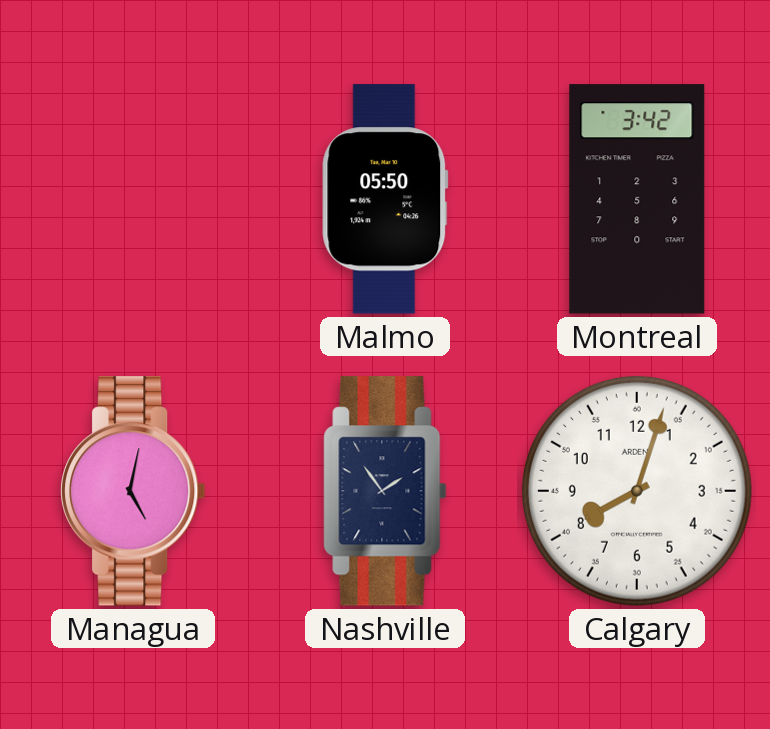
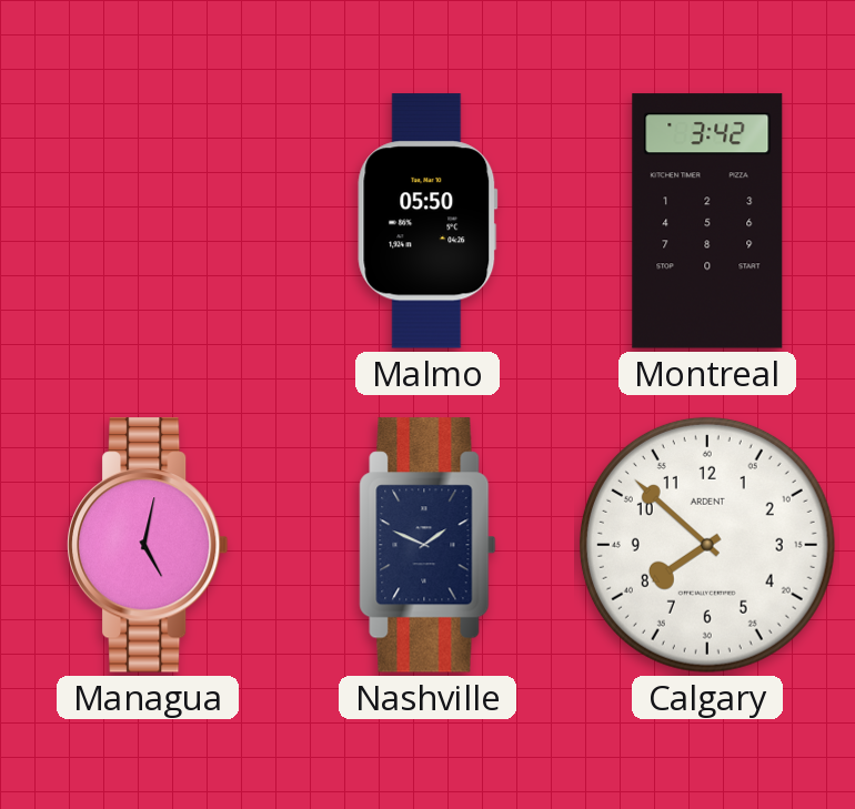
Nashville: 1:54 -> 1:49 (428, 545)
Calgary: 8:03 -> 7:52 (707, 545)
